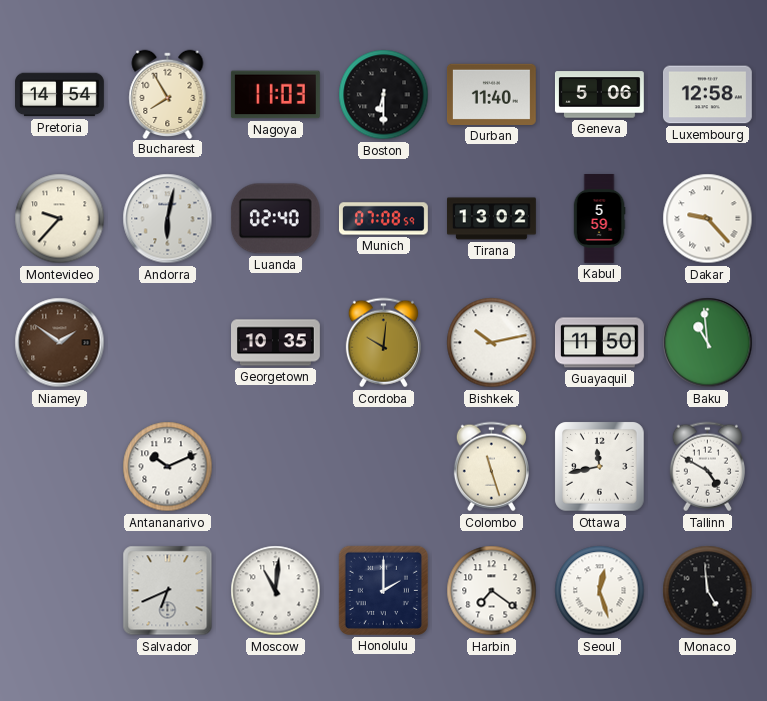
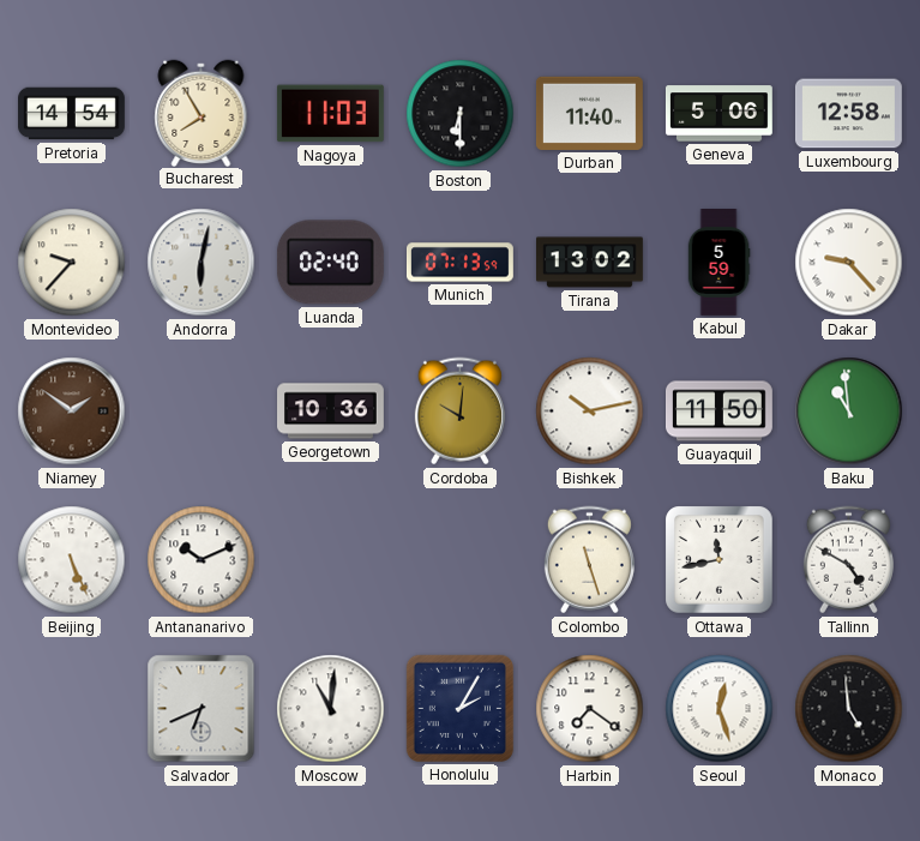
Munich: 07:08 -> 07:13 (461, 263)
Georgetown: 10:35 -> 10:36 (331, 412)
Beijing: none -> 5:26 (72, 560)
Honolulu: 2:00 -> 2:05 (459, 708)
